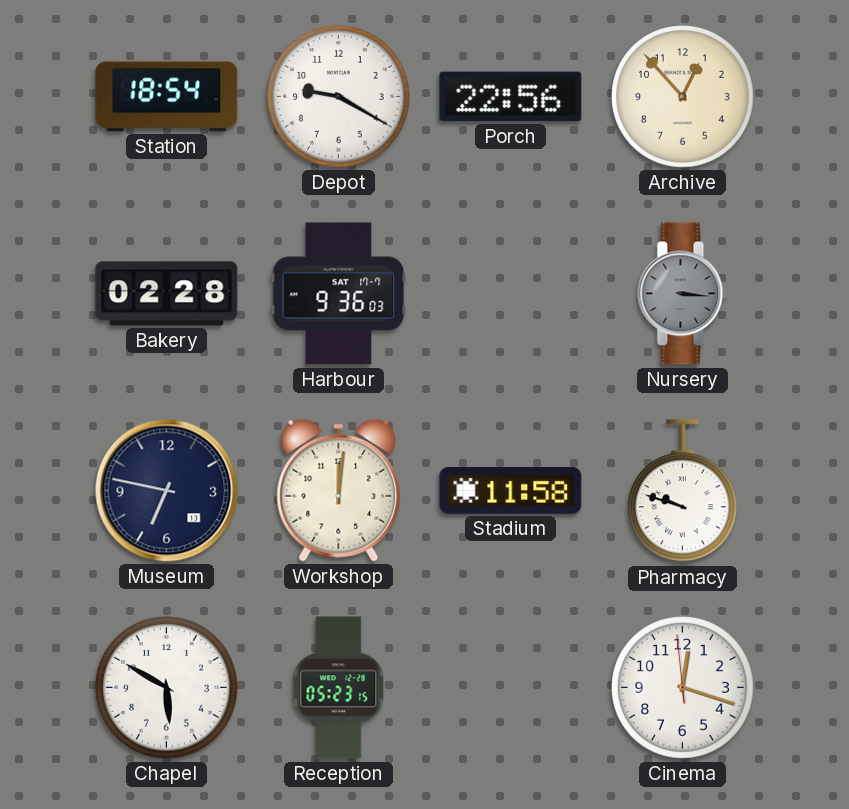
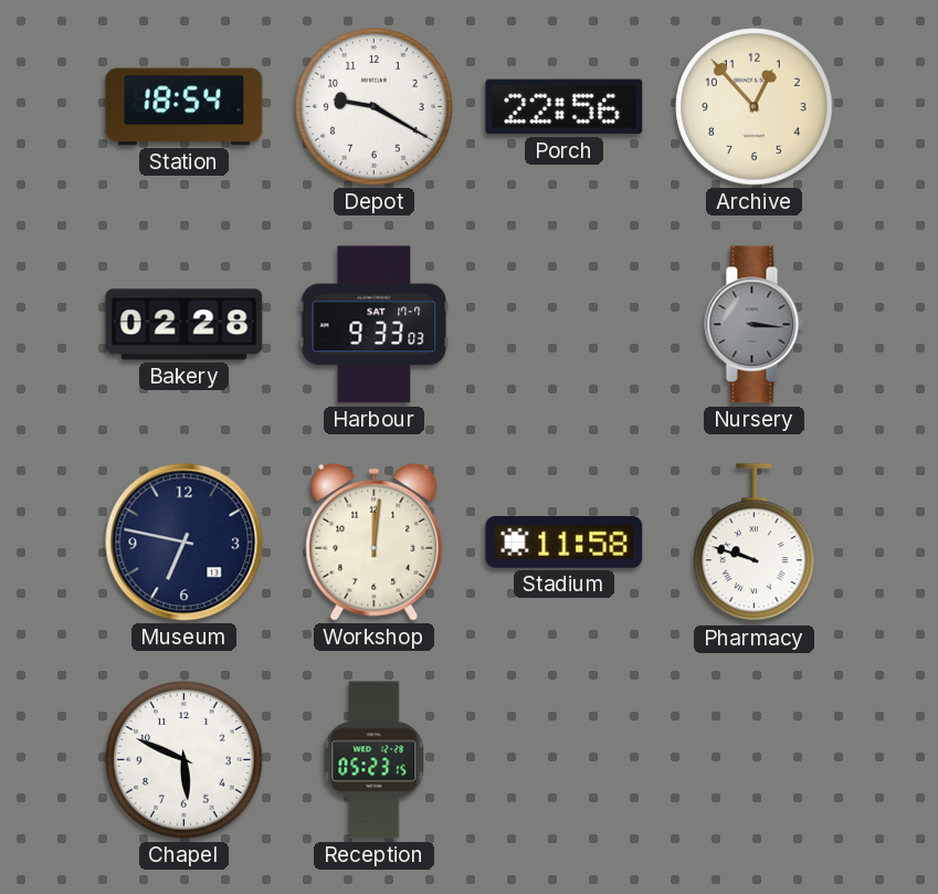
Harbour: 9:36 -> 9:33 (375, 325)
Chapel: 5:50 -> 5:49 (185, 760)
Cinema: 12:17 -> none (683, 688)
